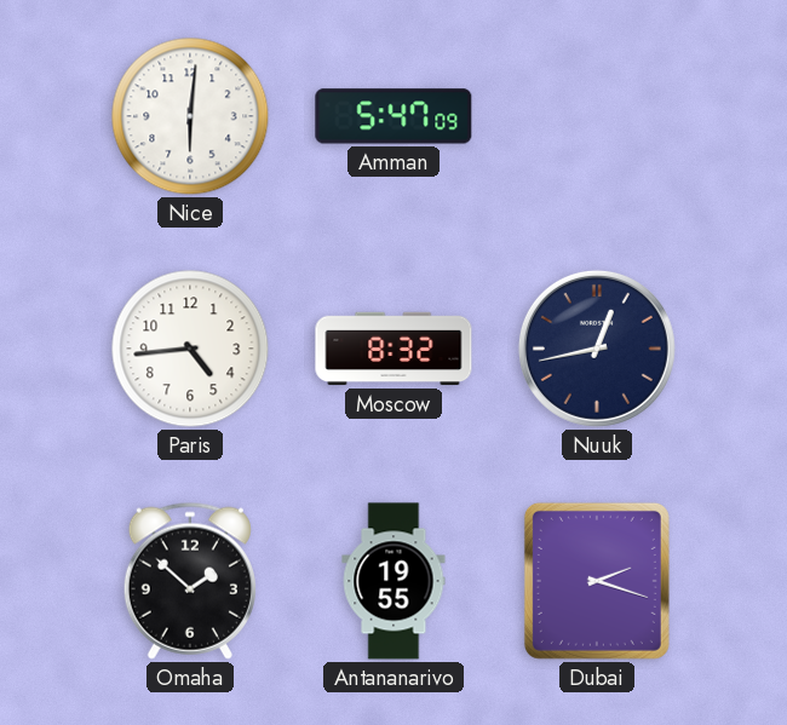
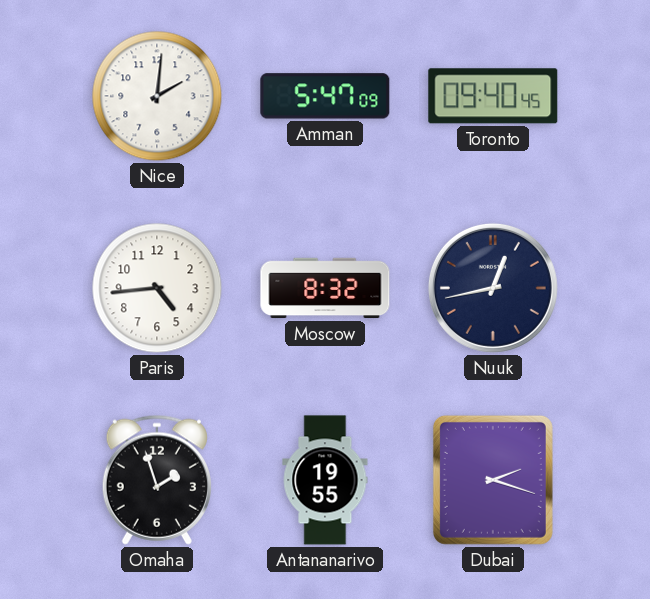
Nice: 6:01 -> 2:01 (157, 96)
Toronto: none -> 09:40 (493, 96)
Omaha: 1:52 -> 1:57 (157, 480)
